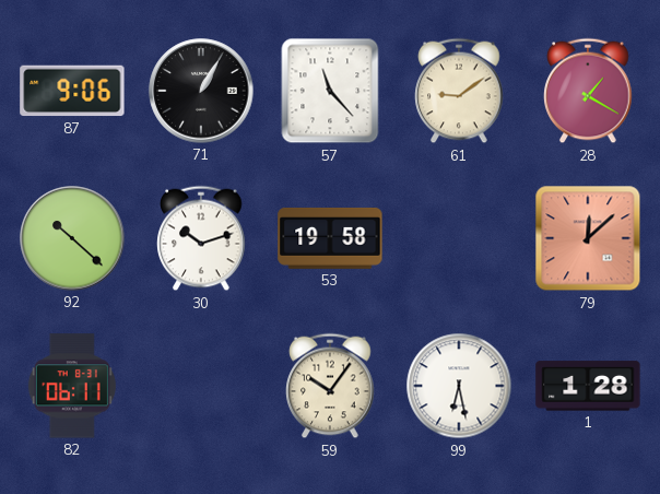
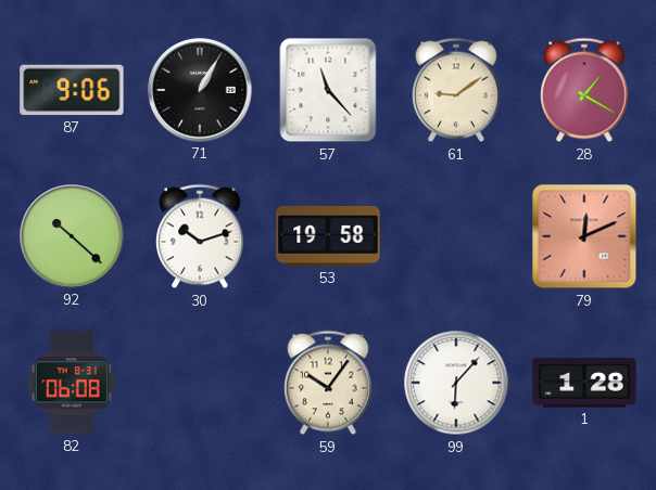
79: 12:08 -> 12:11 (584, 236)
82: 06:11 -> 06:08 (72, 383)
99: 6:28 -> 6:07 (456, 383)
